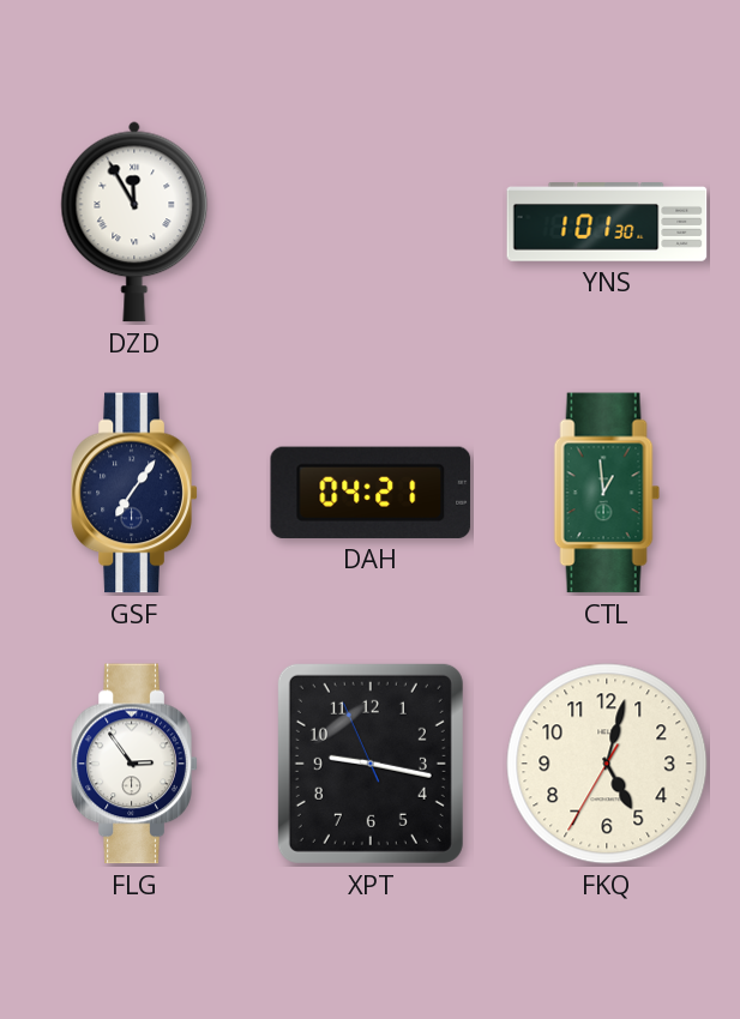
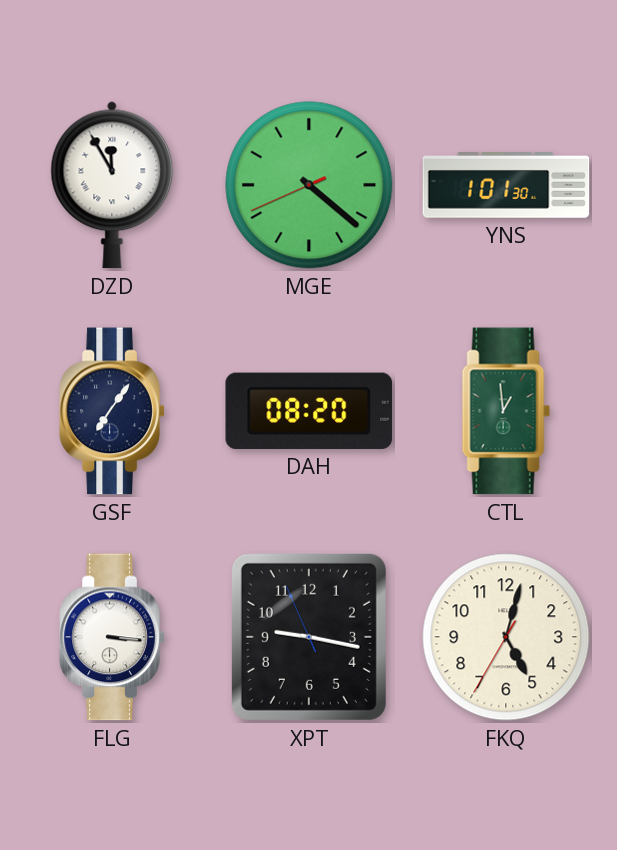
MGE: none -> 4:21 (309, 185)
DAH: 04:21 -> 08:20 (309, 411)
FLG: 2:54 -> 3:16 (112, 637)
